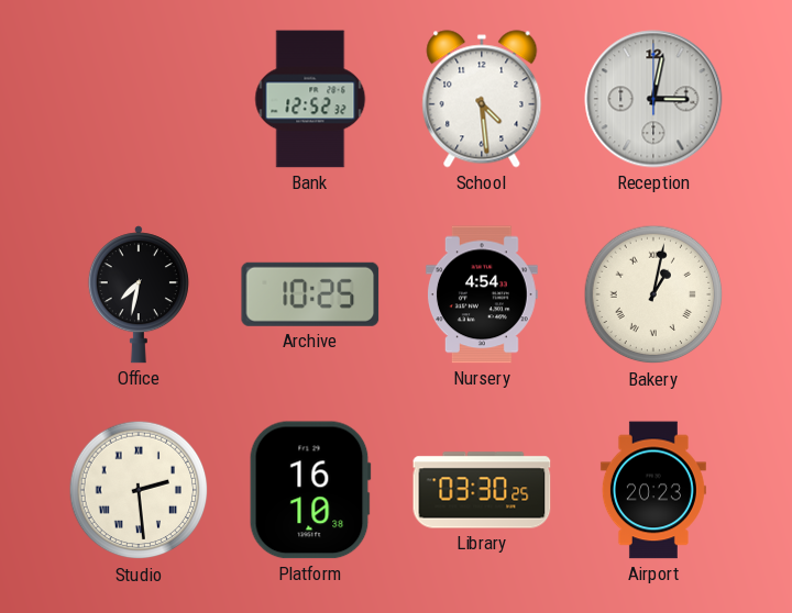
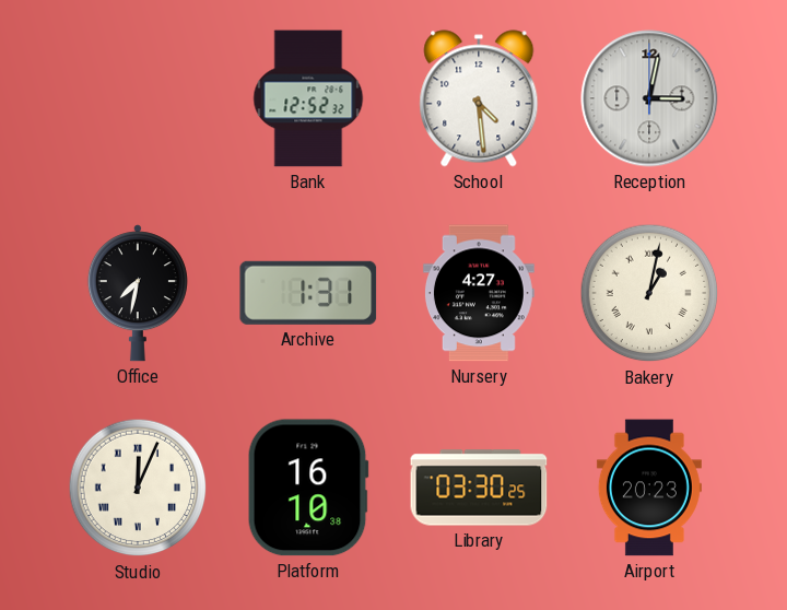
Archive: 10:25 -> 1:31 (308, 293)
Nursery: 4:54 -> 4:27 (479, 293)
Studio: 2:29 -> 12:04 (138, 488)
